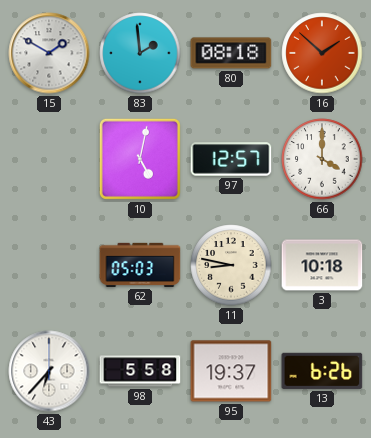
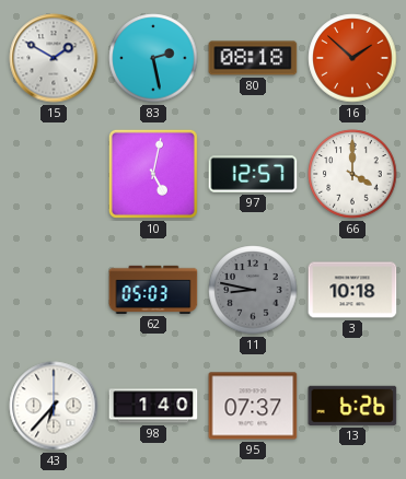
83: 1:59 -> 2:28 (153, 58)
11 dial: cream -> grey (253, 290)
98: 5:58 -> 1:40 (153, 406)
95: 19:37 -> 07:37 (253, 406)
